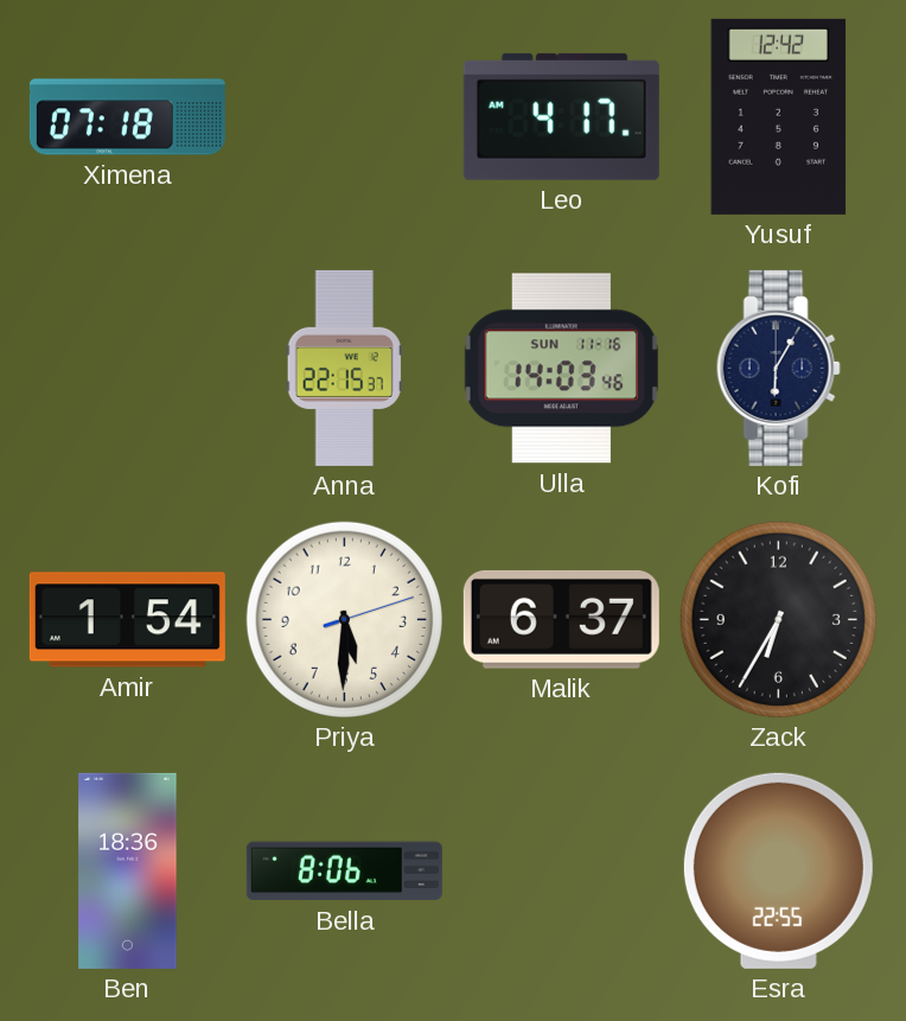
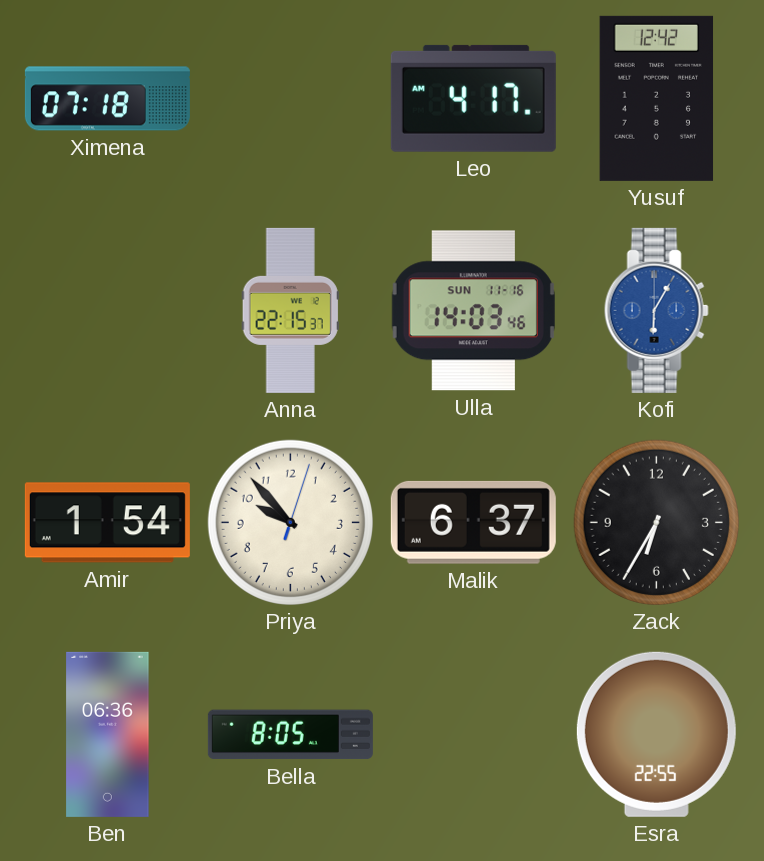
Kofi dial: navy -> blue (656, 310)
Priya: 5:30 -> 9:53 (290, 522)
Ben: 18:36 -> 06:36 (108, 734)
Bella: 8:06 -> 8:05 (290, 735)
